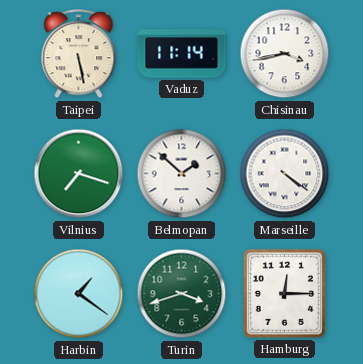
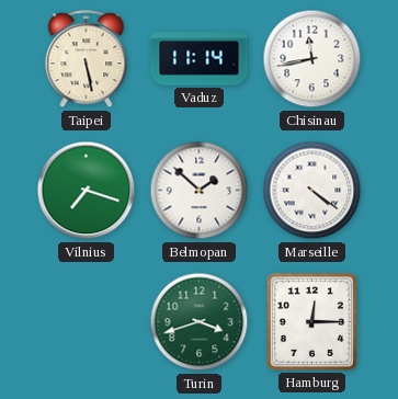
Chisinau: 3:43 -> 11:43 (312, 59)
Harbin: 1:21 -> none (79, 294)
